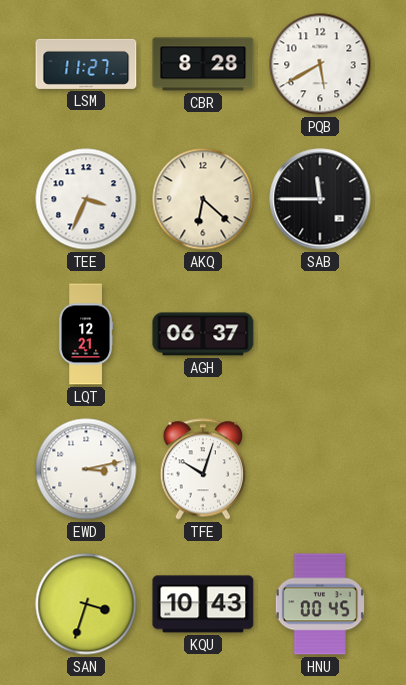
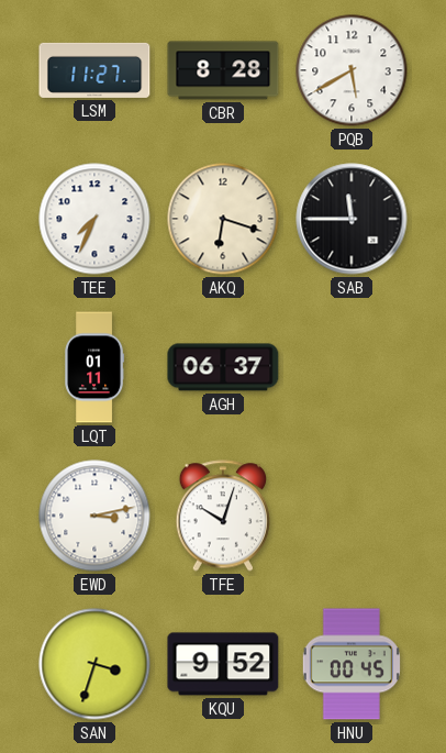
TEE: 3:34 -> 7:34 (94, 219)
AKQ: 6:22 -> 6:18 (223, 219)
LQT: 12:21 -> 01:11 (93, 367)
KQU: 10:43 -> 9:52 (223, 664)
